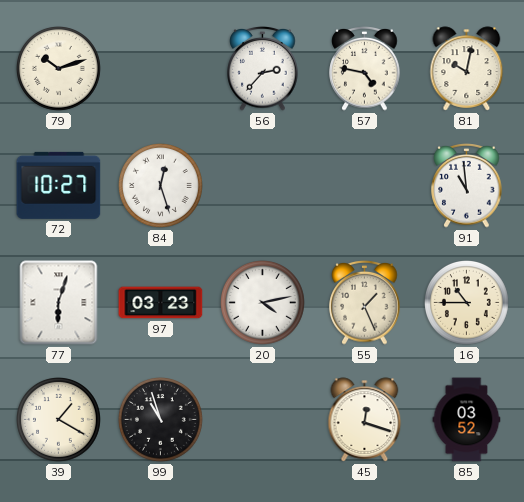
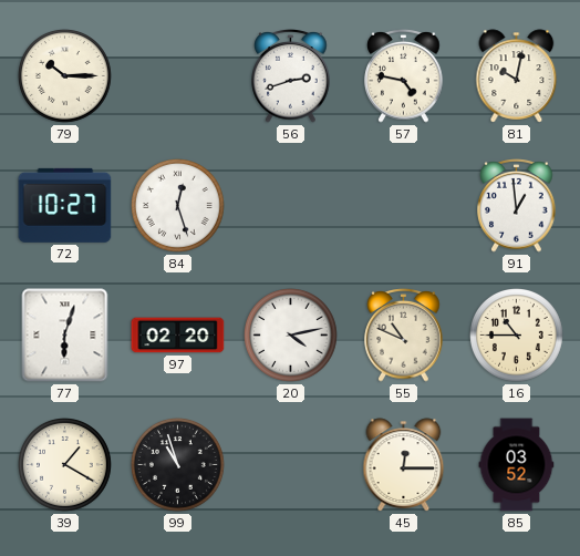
79: 10:12 -> 10:15 (65, 76)
56: 2:37 -> 2:42 (291, 76)
91: 10:59 -> 12:59 (517, 206)
97: 03:23 -> 02:20 (178, 336)
55: 1:26 -> 10:49 (404, 336)
45: 12:18 -> 12:15 (404, 465)
